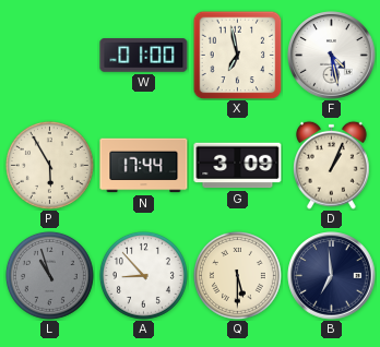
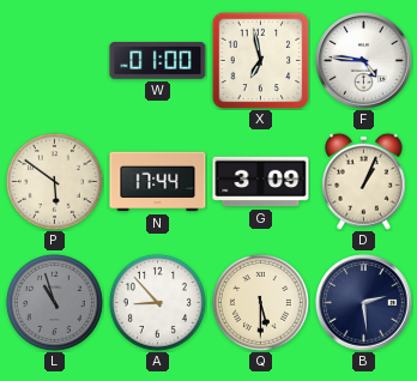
F: 4:28 -> 4:46 (364, 61)
P: 5:55 -> 5:51 (54, 181)
B: 6:59 -> 2:29 (364, 303)
